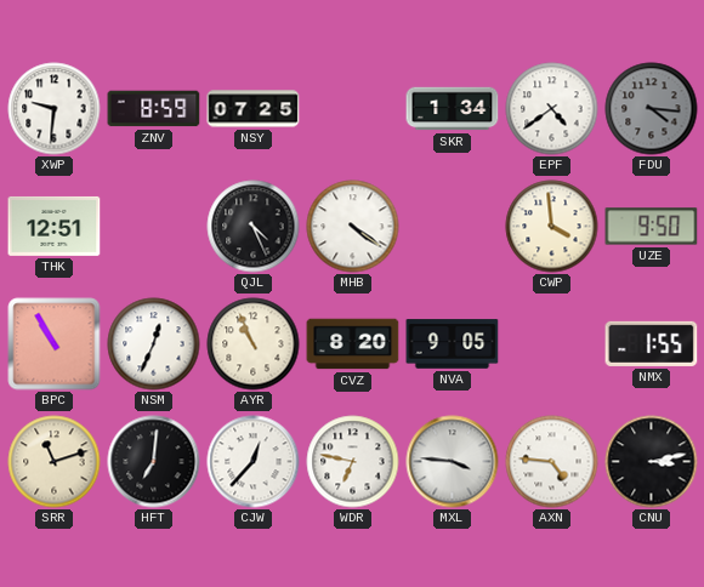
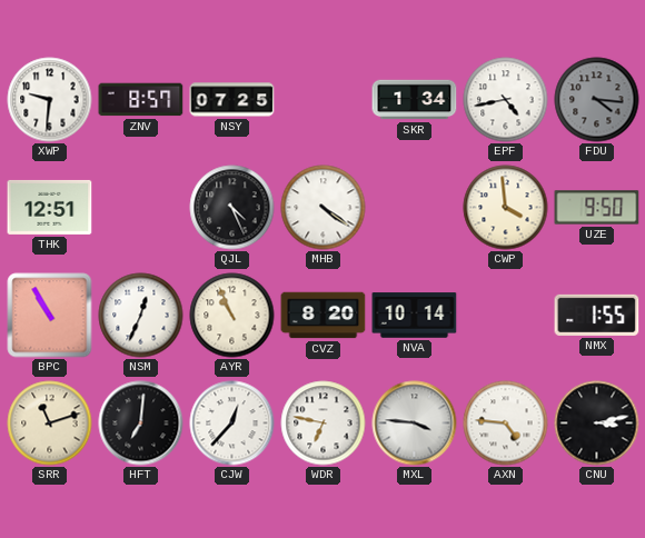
ZNV: 8:59 -> 8:57 (141, 100)
EPF: 4:39 -> 4:43 (506, 100)
NVA: 9:05 -> 10:14 (415, 316)
